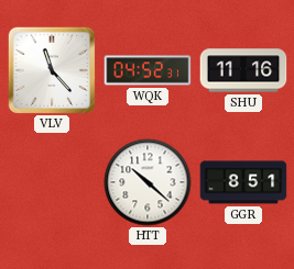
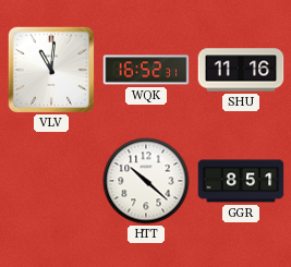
VLV: 11:23 -> 11:01 (50, 69)
WQK: 04:52 -> 16:52 (146, 70)
